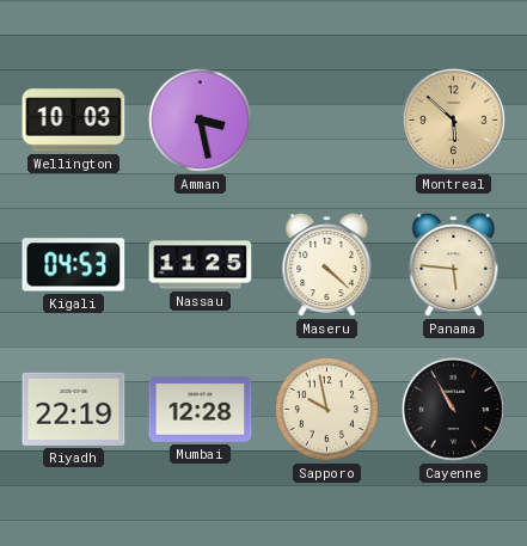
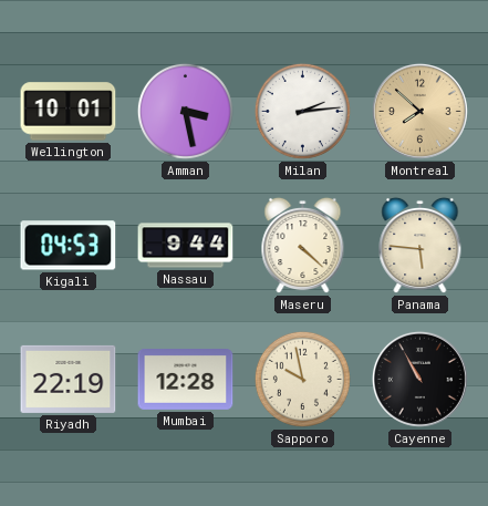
Wellington: 10:03 -> 10:01 (69, 112)
Milan: none -> 2:14 (302, 111)
Montreal: 5:52 -> 7:52 (419, 111)
Nassau: 11:25 -> 9:44 (186, 246)
